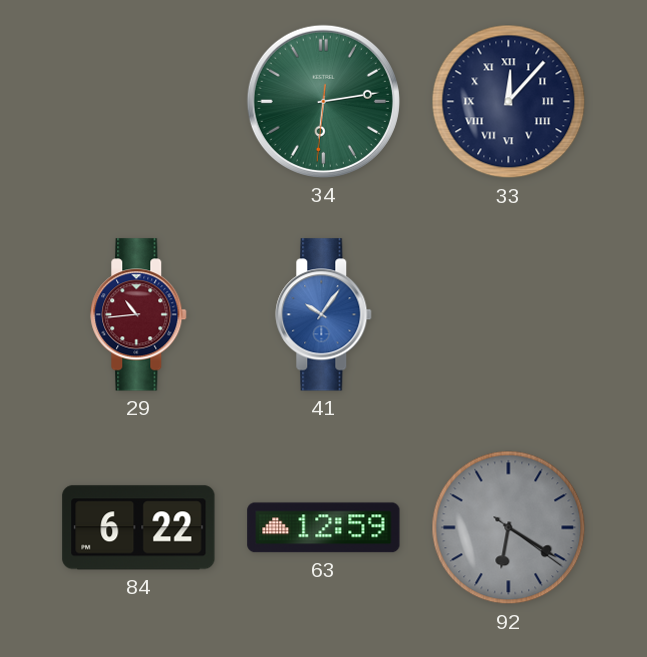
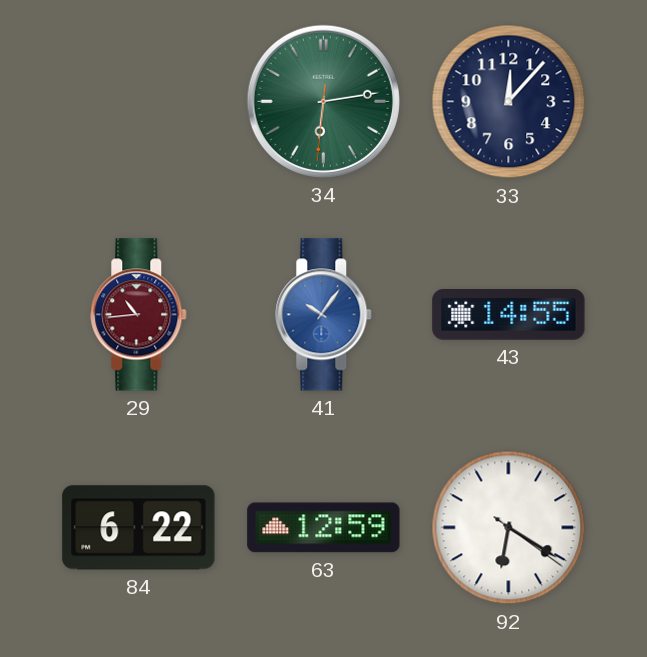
33 numerals: Roman -> Arabic (509, 102)
43: none -> 14:55 (509, 315)
92 dial: grey -> white (509, 528)
